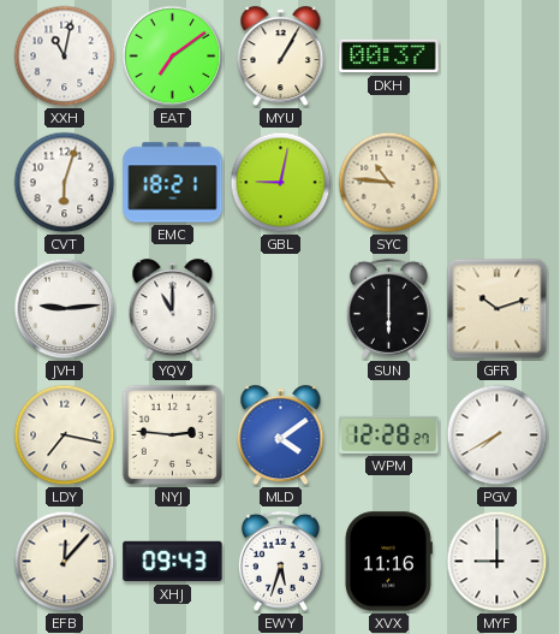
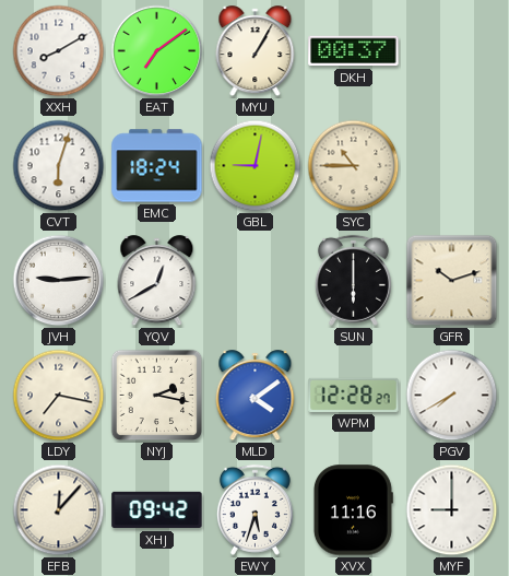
XXH: 11:02 -> 8:10 (59, 51)
EMC: 18:21 -> 18:24 (157, 166)
SYC: 10:46 -> 10:45 (354, 166)
YQV: 11:00 -> 12:40 (157, 281)
NYJ: 2:46 -> 2:17 (157, 396)
XHJ: 09:43 -> 09:42 (157, 510)
